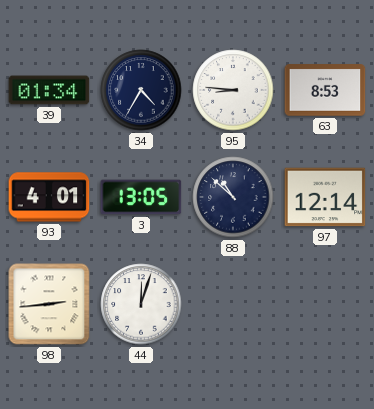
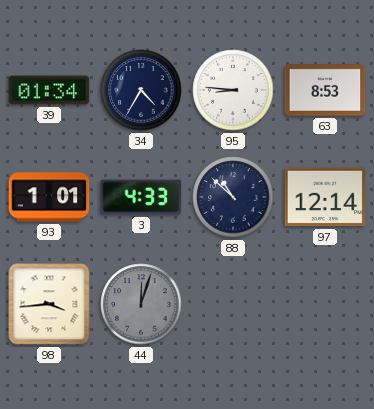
93: 4:01 -> 1:01 (49, 197)
3: 13:05 -> 4:33 (141, 197)
98: 2:44 -> 3:44 (49, 304)
44 dial: white -> grey (141, 304)
